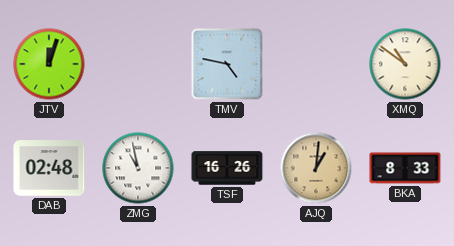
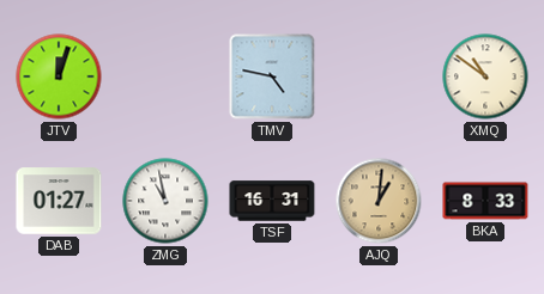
DAB: 02:48 -> 01:27 (59, 201)
TSF: 16:26 -> 16:31 (272, 201)
